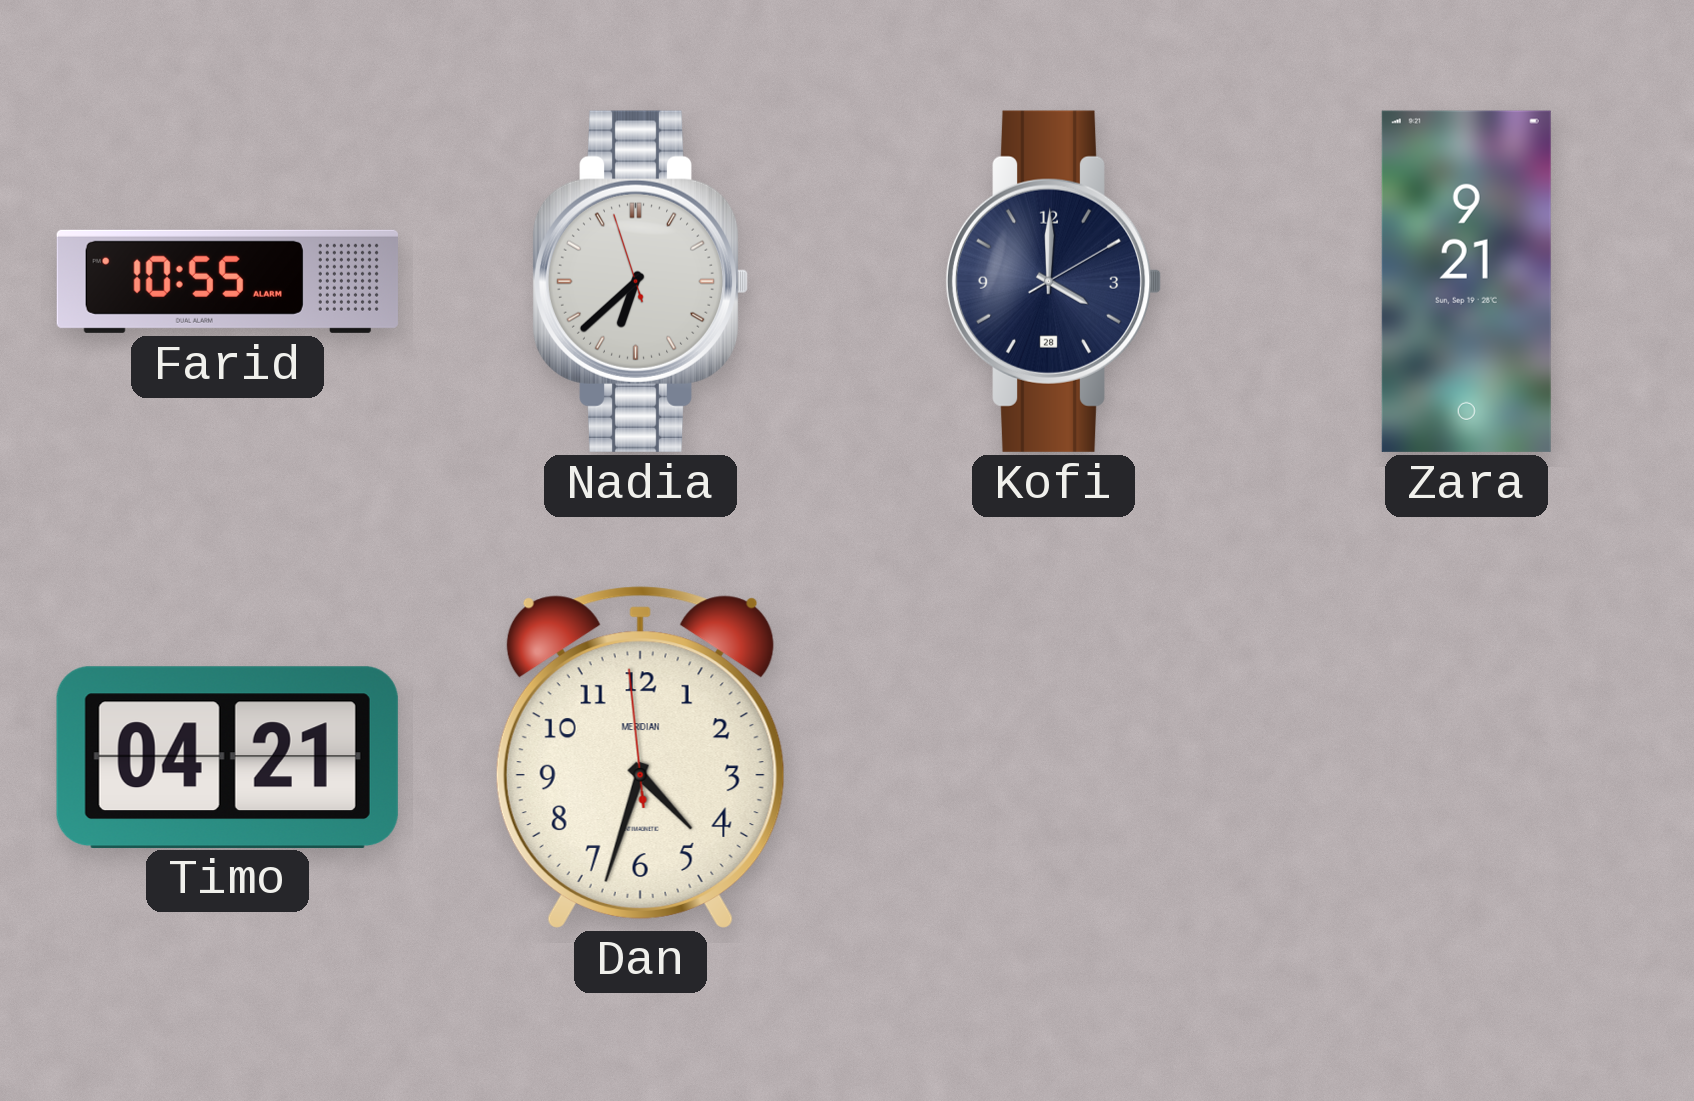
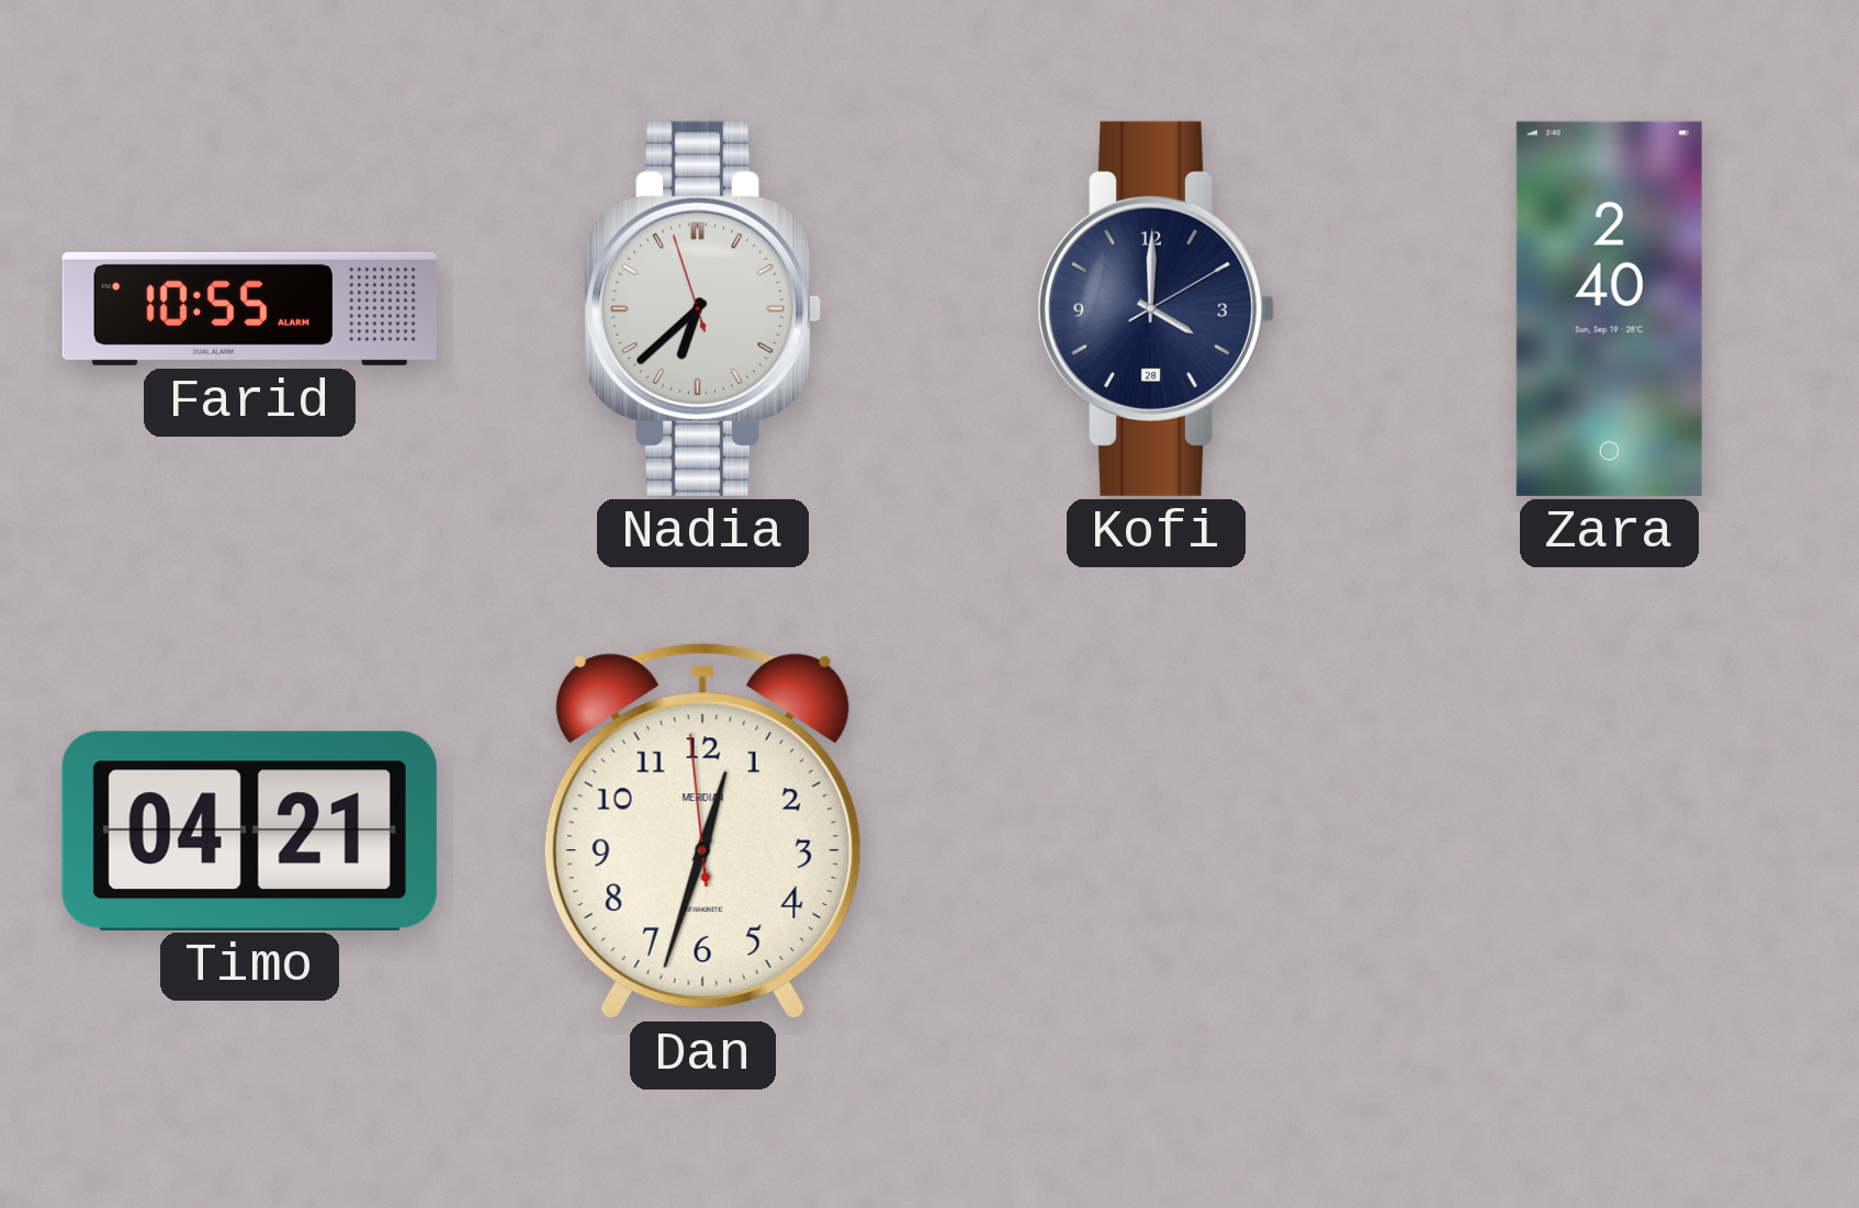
Zara: 9:21 -> 2:40 (1609, 308)
Dan: 4:32 -> 12:32 (702, 831)
